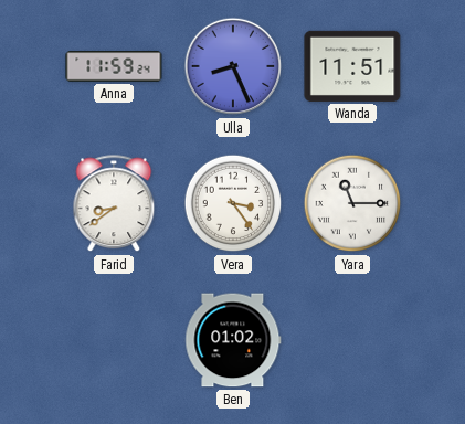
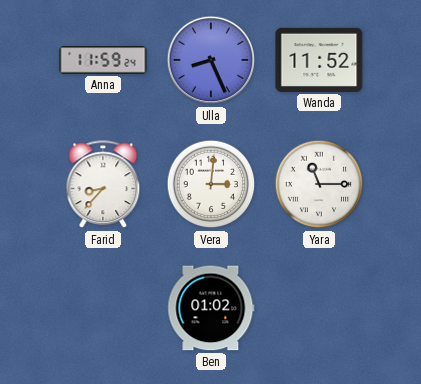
Wanda: 11:51 -> 11:52 (319, 60)
Farid: 8:39 -> 8:37 (103, 185)
Vera: 3:24 -> 3:01 (211, 184)
